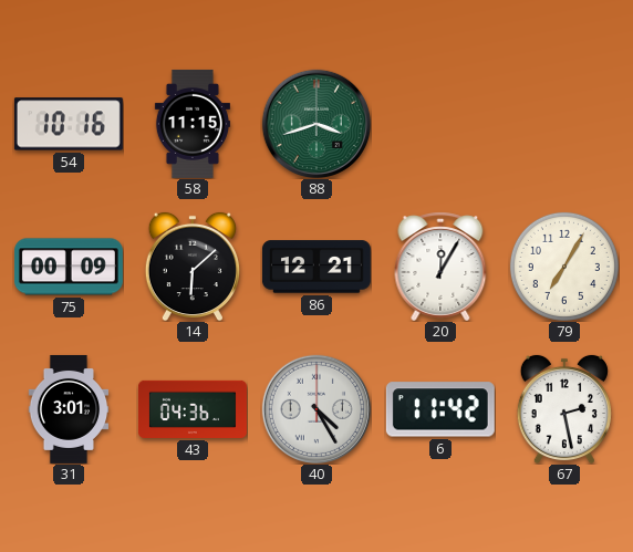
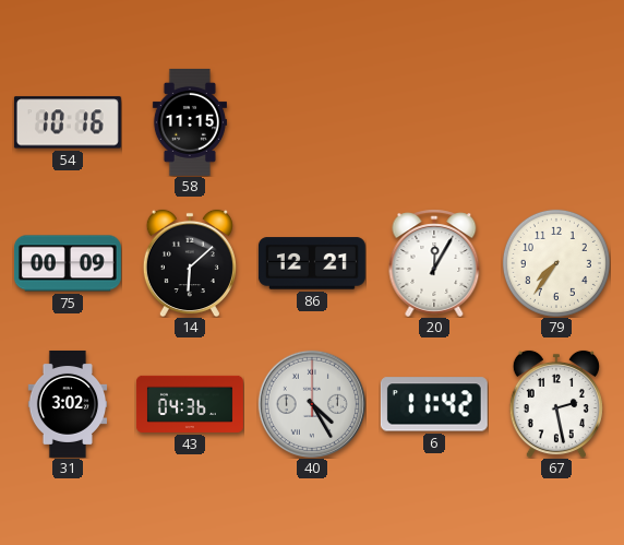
88: 3:42 -> none (315, 123)
79: 7:05 -> 7:36 (556, 263)
31: 3:01 -> 3:02 (68, 404)
